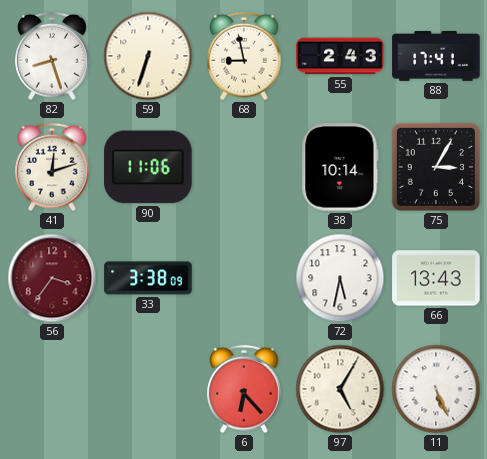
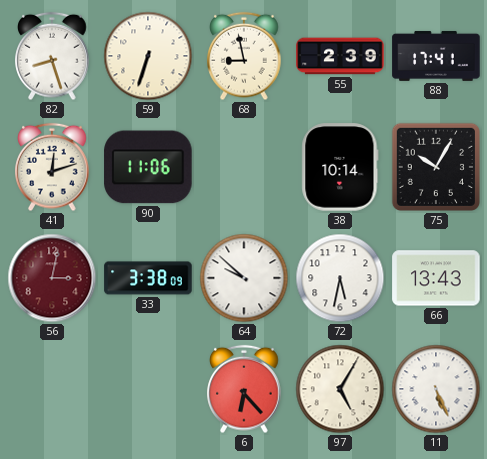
55: 2:43 -> 2:39 (340, 56)
75: 3:05 -> 10:05 (436, 167)
56: 3:36 -> 3:02 (52, 278)
64: none -> 9:52 (244, 278)
